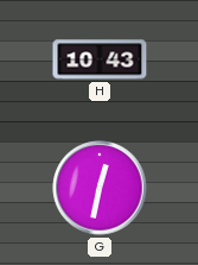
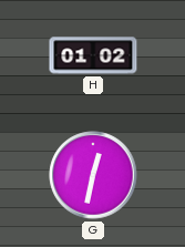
H: 10:43 -> 01:02 (93, 55)
